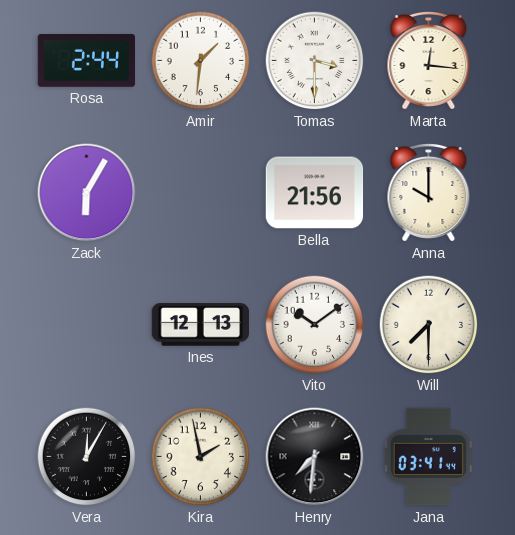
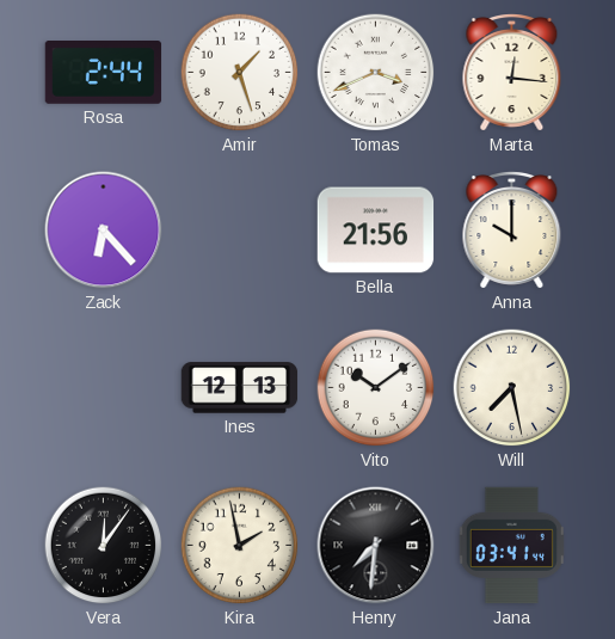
Amir: 1:31 -> 1:27 (240, 73)
Tomas: 3:30 -> 3:41 (376, 73)
Zack: 6:05 -> 6:23 (104, 231)
Will: 7:30 -> 7:28 (512, 388)
Vera: 12:05 -> 12:06 (104, 546)
